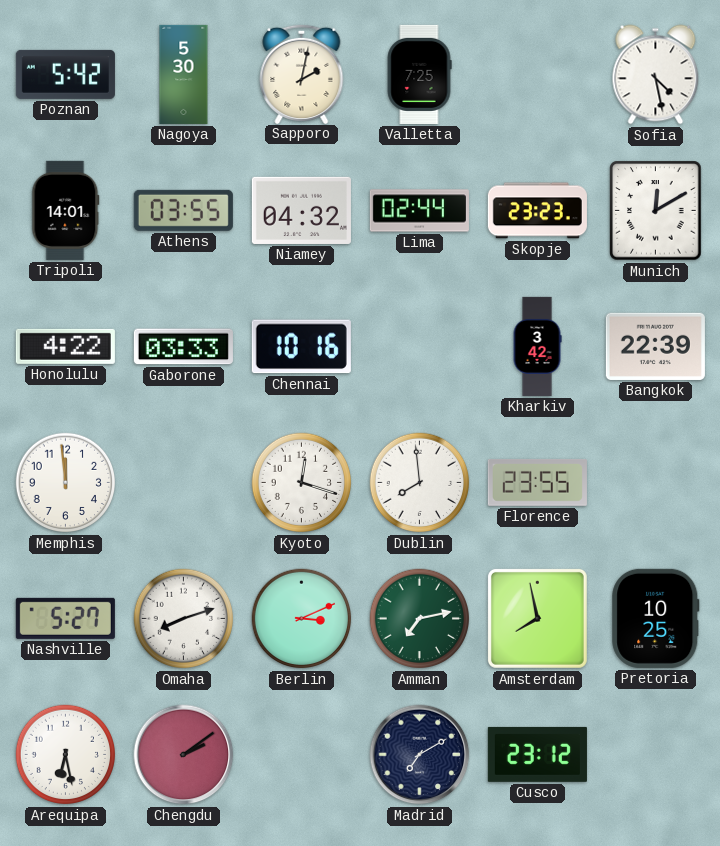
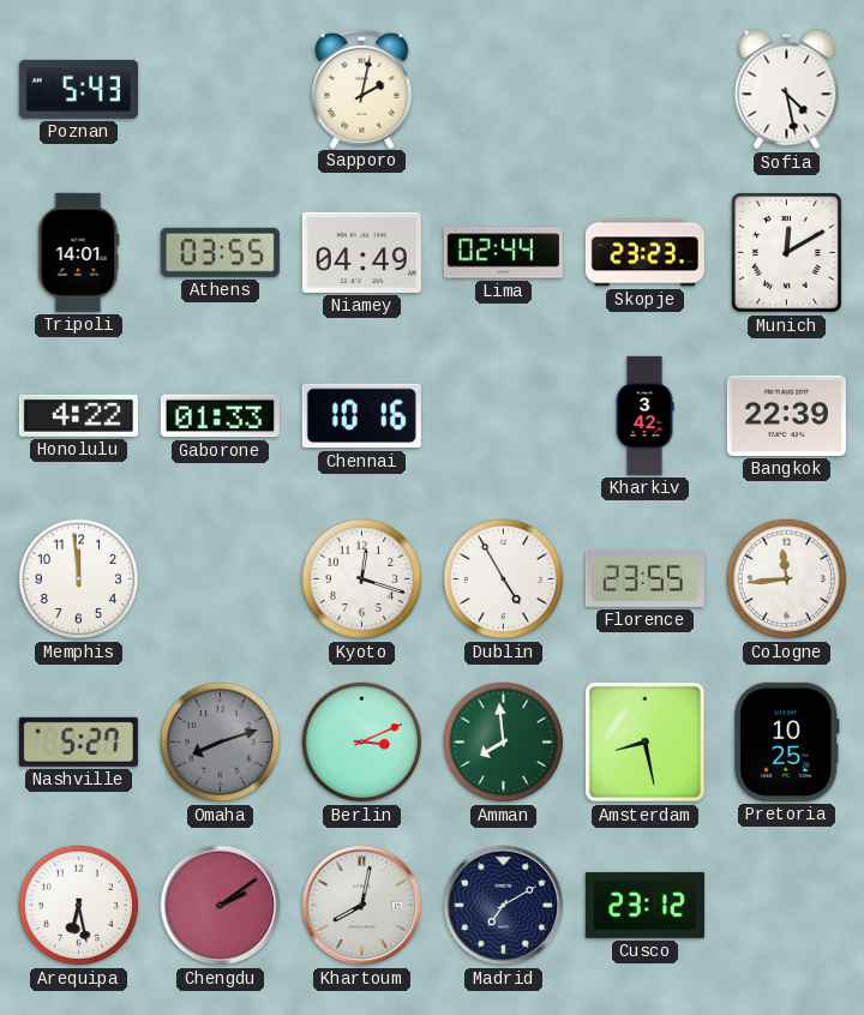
Poznan: 5:42 -> 5:43 (78, 89)
Nagoya: 5:30 -> none (184, 74)
Valletta: 7:25 -> none (419, 74)
Niamey: 04:32 -> 04:49 (361, 252)
Gaborone: 03:33 -> 01:33 (220, 416)
Dublin: 7:59 -> 4:55 (504, 579)
Cologne: none -> 11:44 (787, 579)
Omaha dial: white -> grey (221, 743)
Amman: 7:13 -> 7:59 (504, 743)
Amsterdam: 7:58 -> 8:28 (644, 741)
Khartoum: none -> 8:02 (362, 906)
